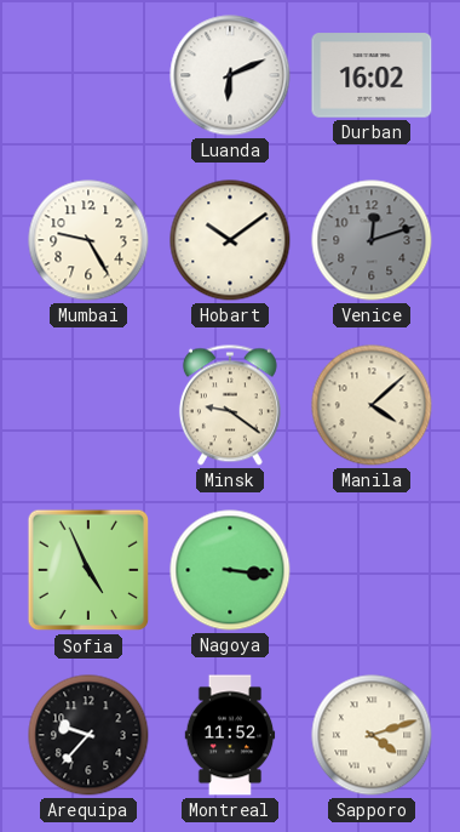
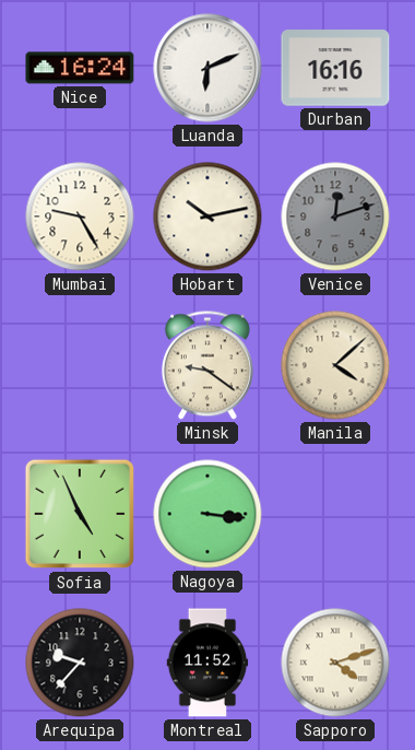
Nice: none -> 16:24 (80, 68)
Durban: 16:02 -> 16:16 (335, 68)
Hobart: 10:09 -> 10:13 (207, 216)
